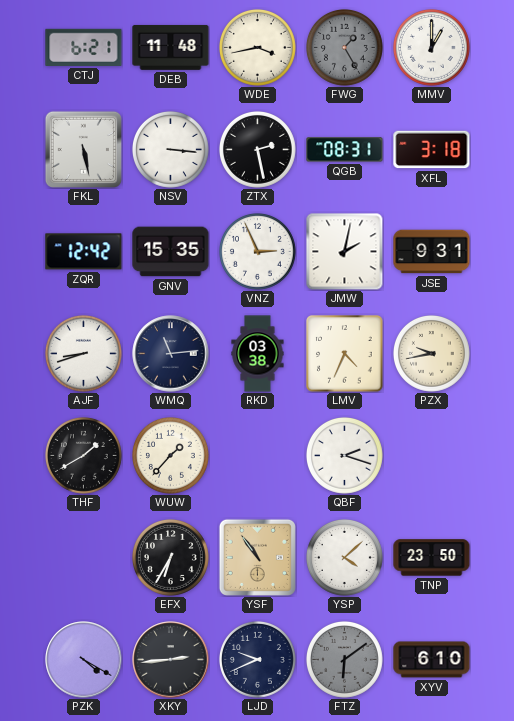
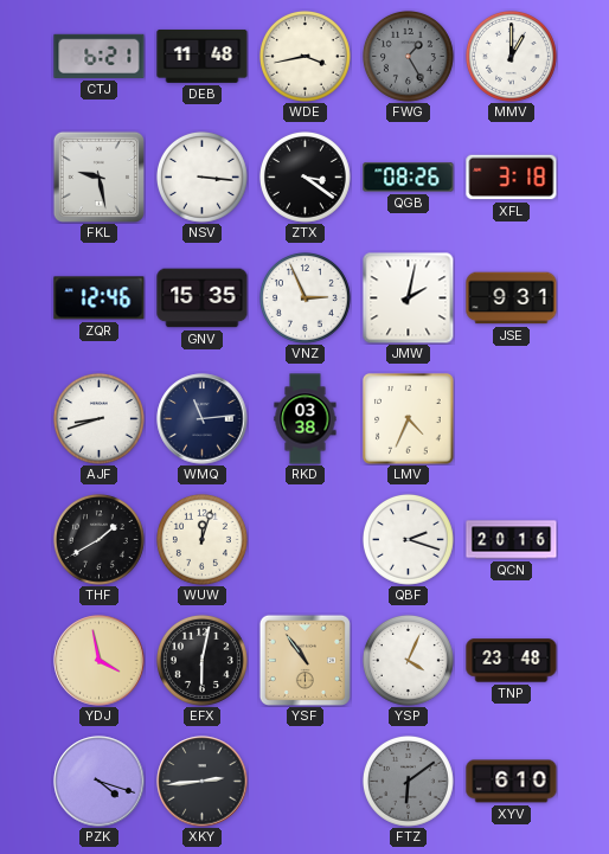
FKL: 5:28 -> 9:28 (98, 176)
ZTX: 2:28 -> 3:21 (304, 176)
QGB: 08:31 -> 08:26 (409, 178)
ZQR: 12:42 -> 12:46 (100, 298)
PZX: 9:43 -> none (431, 353)
WUW: 1:37 -> 12:03 (201, 539)
QCN: none -> 20:16 (512, 540)
YDJ: none -> 3:58 (100, 661)
EFX: 6:35 -> 6:02 (201, 660)
YSP: 4:08 -> 4:04 (408, 660)
TNP: 23:50 -> 23:48 (512, 661)
PZK: 4:20 -> 4:18 (100, 782)
LJD: 9:41 -> none (257, 659)
